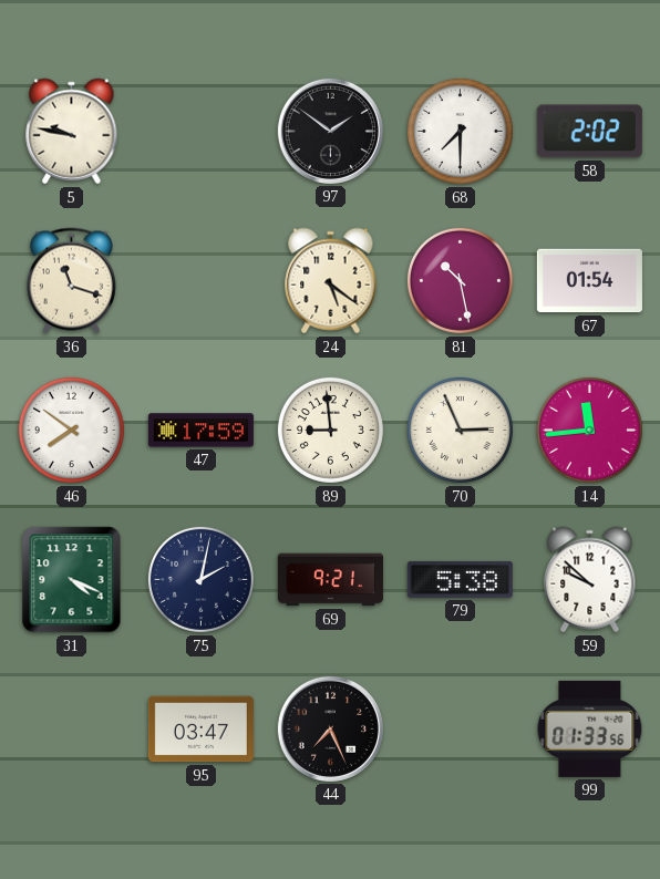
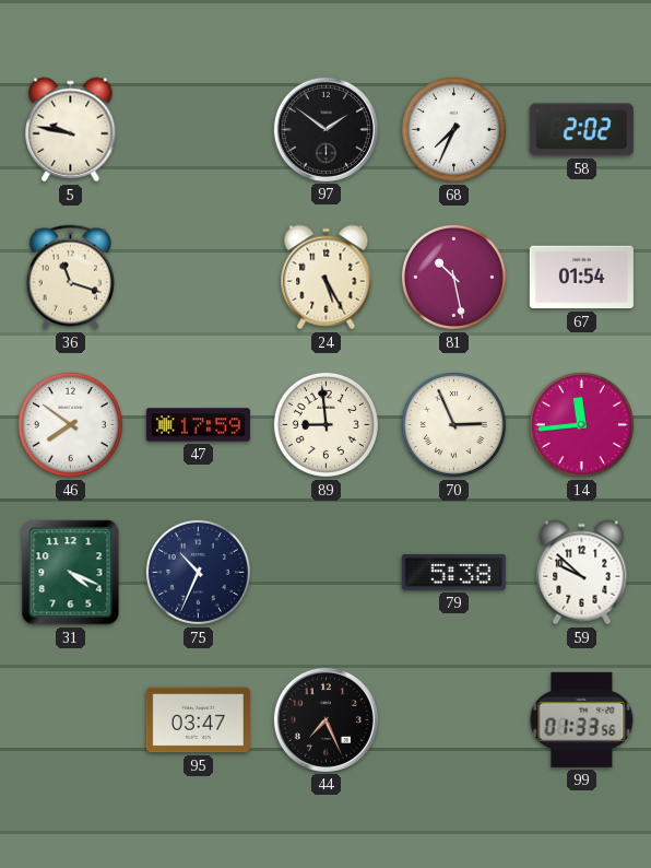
68: 7:30 -> 7:34 (453, 129)
24: 5:21 -> 5:25 (327, 278)
75: 2:02 -> 10:34 (198, 572)
69: 9:21 -> none (330, 580)
